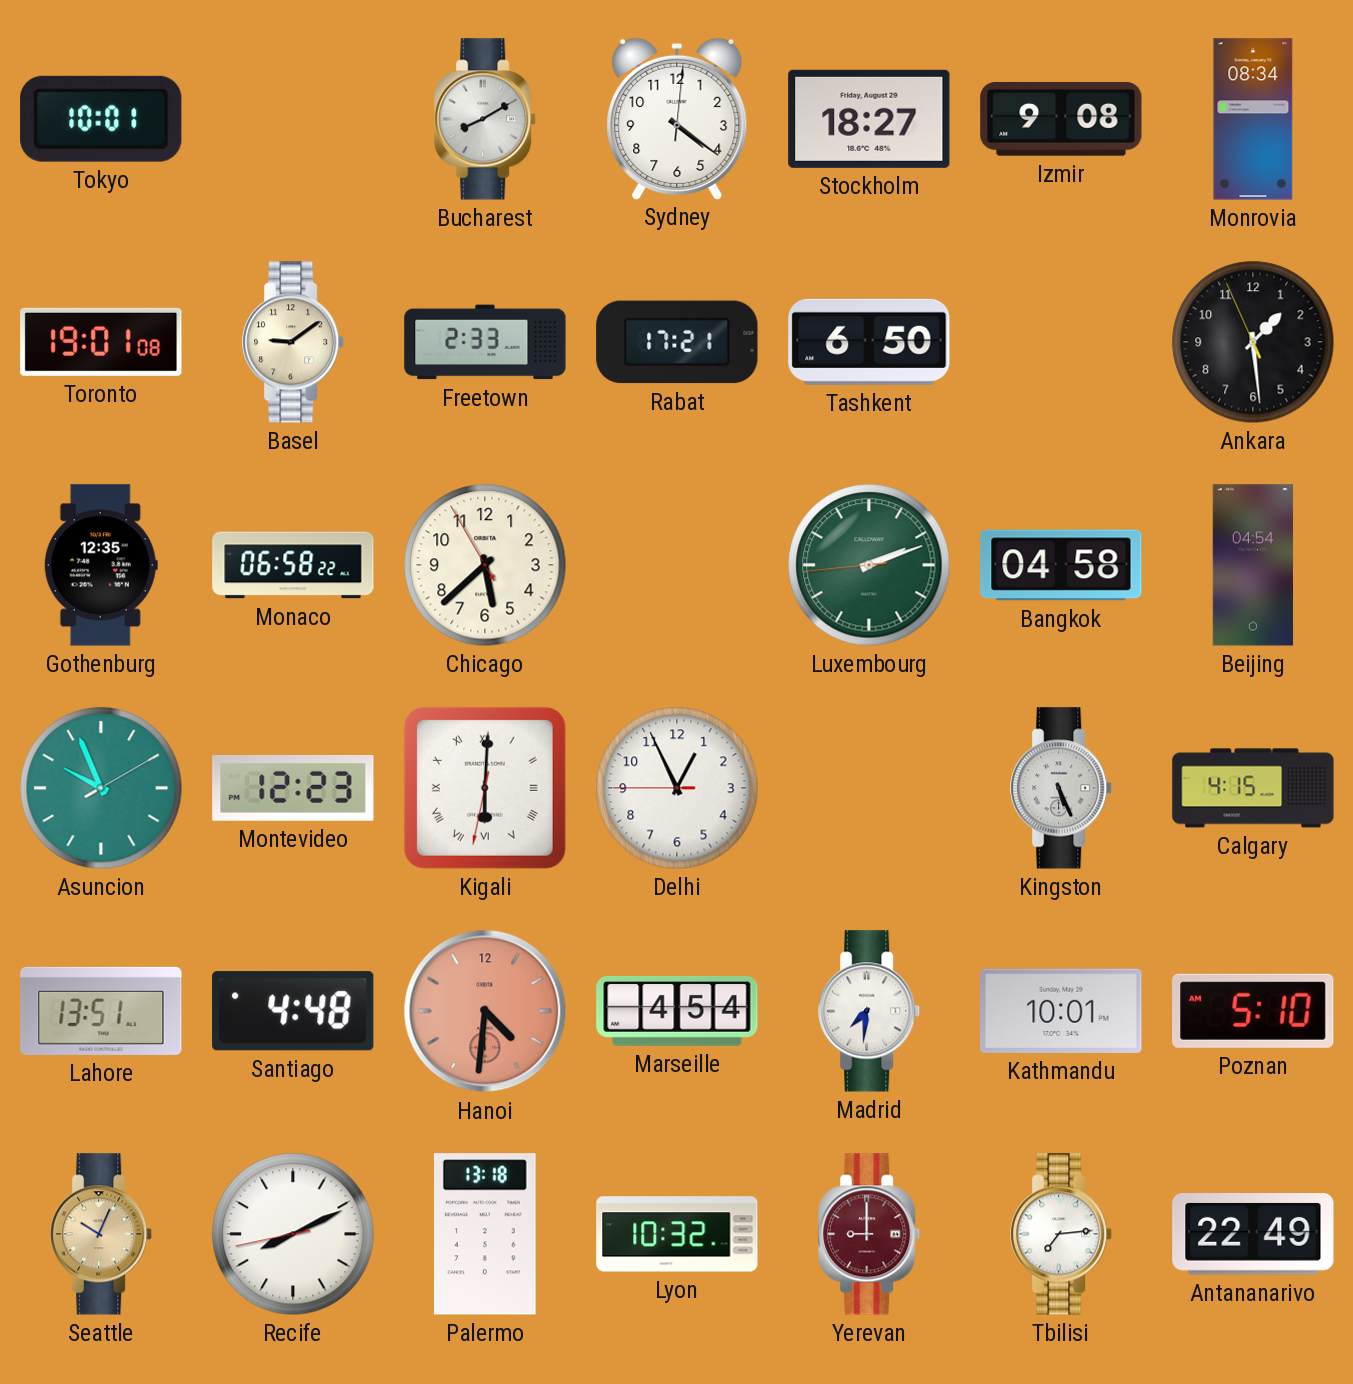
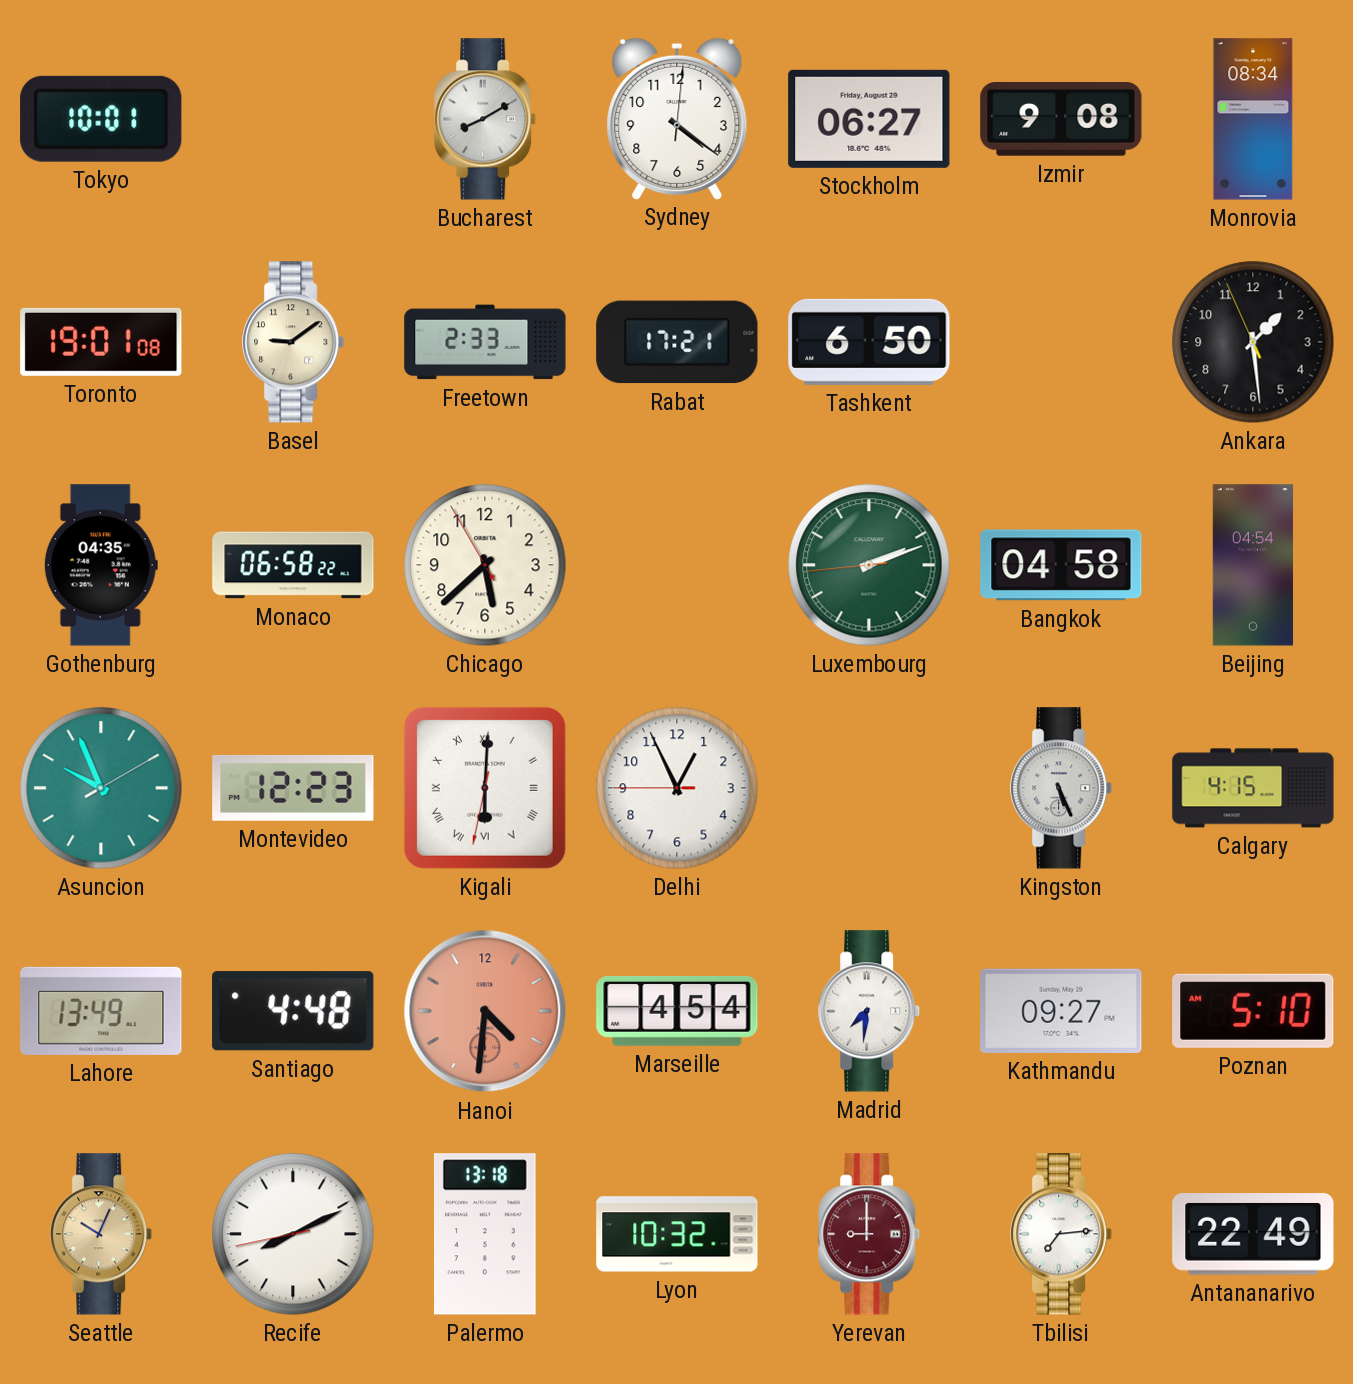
Stockholm: 18:27 -> 06:27 (869, 119)
Gothenburg: 12:35 -> 04:35 (101, 565)
Lahore: 13:51 -> 13:49 (101, 1011)
Kathmandu: 10:01 -> 09:27 (1061, 1011)
